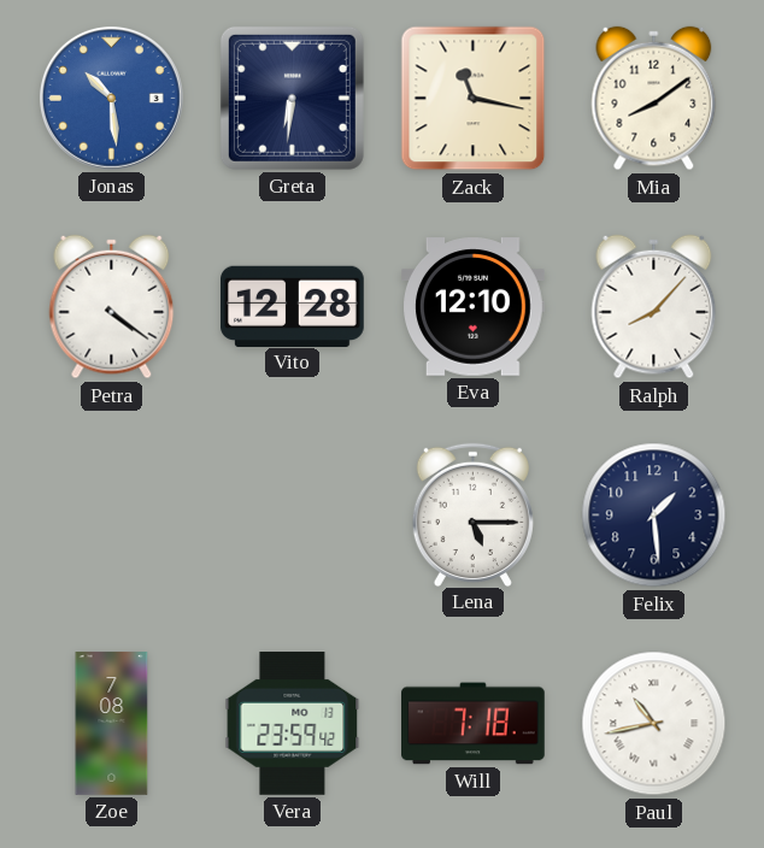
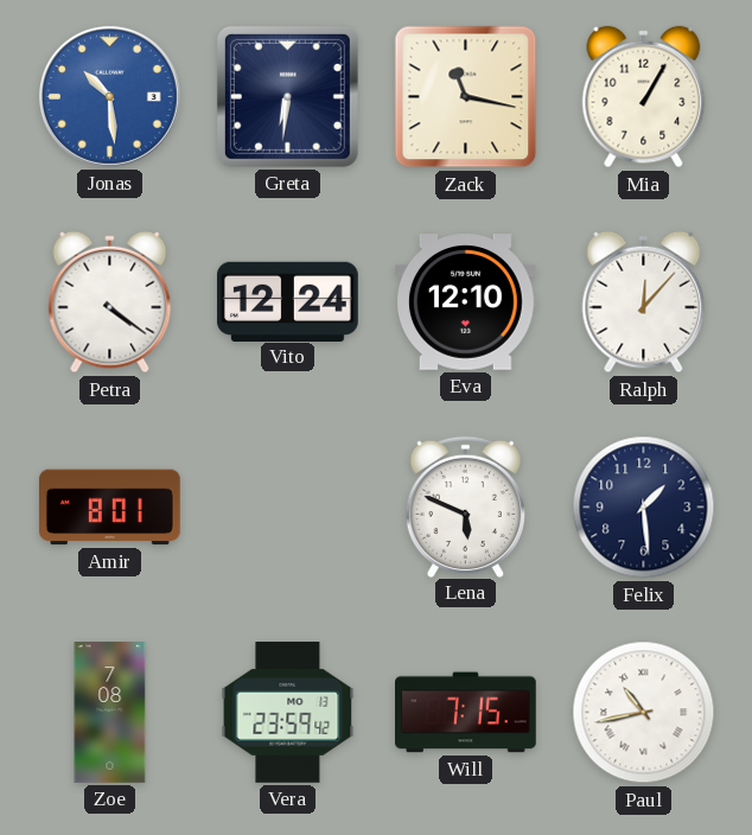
Mia: 8:09 -> 1:05 (644, 97)
Vito: 12:28 -> 12:24 (288, 301)
Ralph: 8:07 -> 12:07 (644, 302)
Amir: none -> 8:01 (110, 508)
Lena: 5:15 -> 5:49 (465, 506)
Will: 7:18 -> 7:15 (466, 713)
